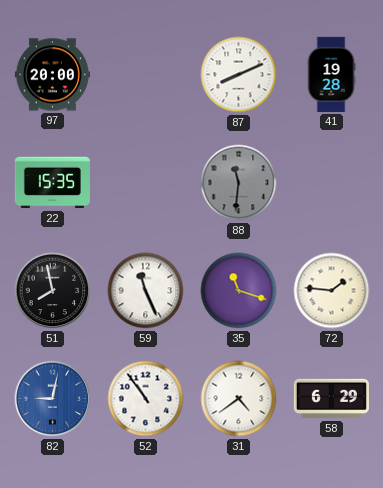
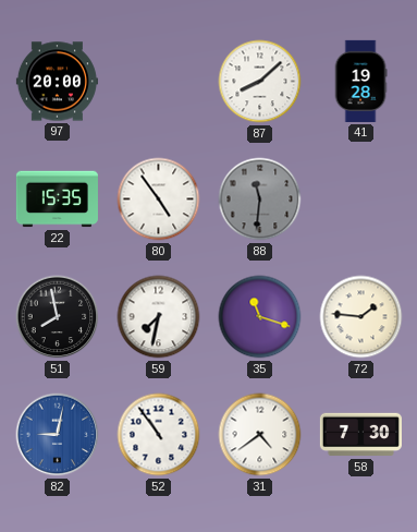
87: 8:11 -> 8:08 (260, 82)
80: none -> 4:54 (159, 199)
59: 11:26 -> 7:32 (159, 317)
58: 6:29 -> 7:30 (360, 435)
